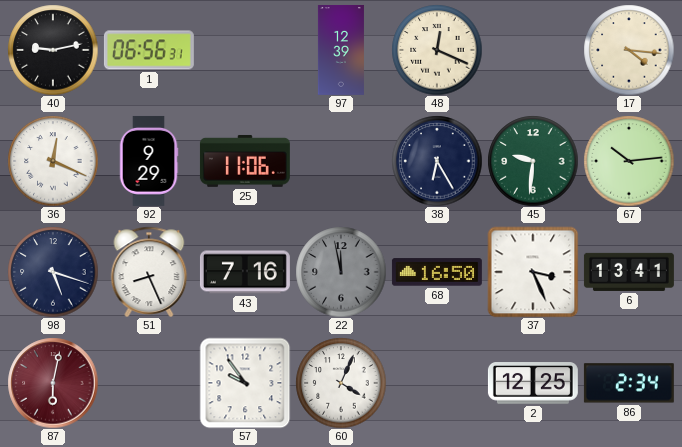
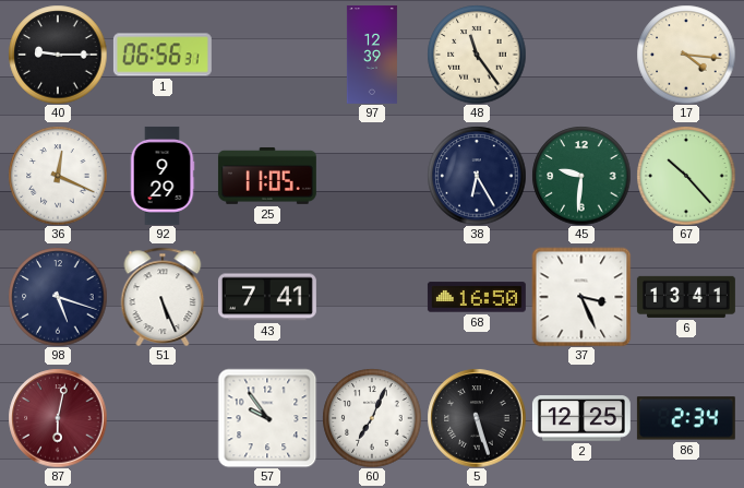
40: 9:13 -> 9:15 (58, 55)
48: 12:19 -> 11:24 (477, 55)
25: 11:06 -> 11:05 (267, 176)
67: 10:14 -> 10:23 (686, 176)
51: 8:26 -> 5:26 (163, 297)
43: 7:16 -> 7:41 (267, 297)
22: 11:58 -> none (341, 272)
60: 4:04 -> 7:04 (372, 418)
5: none -> 5:27 (477, 418)
